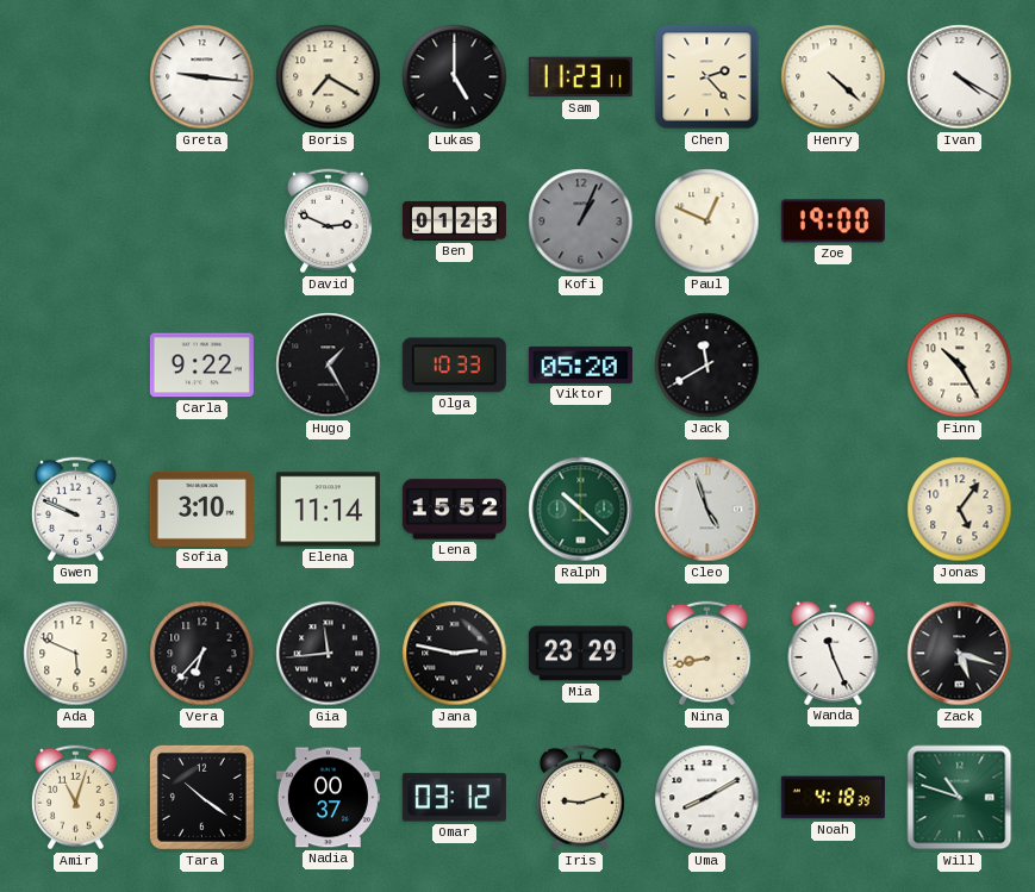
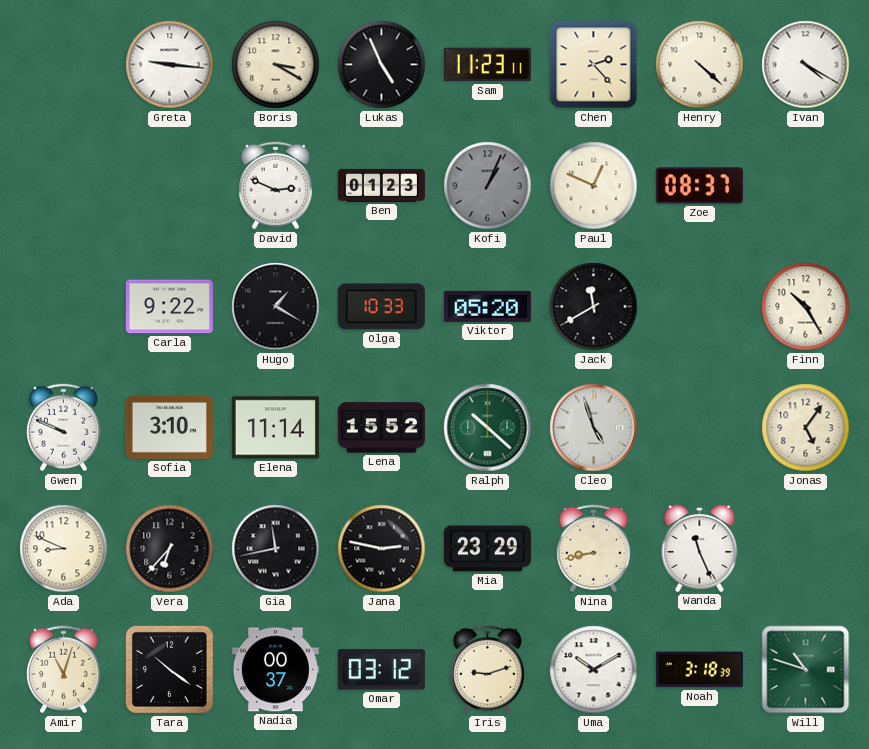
Boris: 7:20 -> 3:20 (276, 65)
Lukas: 5:00 -> 4:56 (382, 65)
Zoe: 19:00 -> 08:37 (699, 186)
Hugo: 1:25 -> 1:20 (276, 307)
Ada: 5:49 -> 8:49 (64, 549)
Gia: 11:44 -> 11:43 (276, 549)
Zack: 5:18 -> none (960, 654)
Uma: 8:10 -> 10:10 (594, 670)
Noah: 4:18 -> 3:18 (699, 670)
